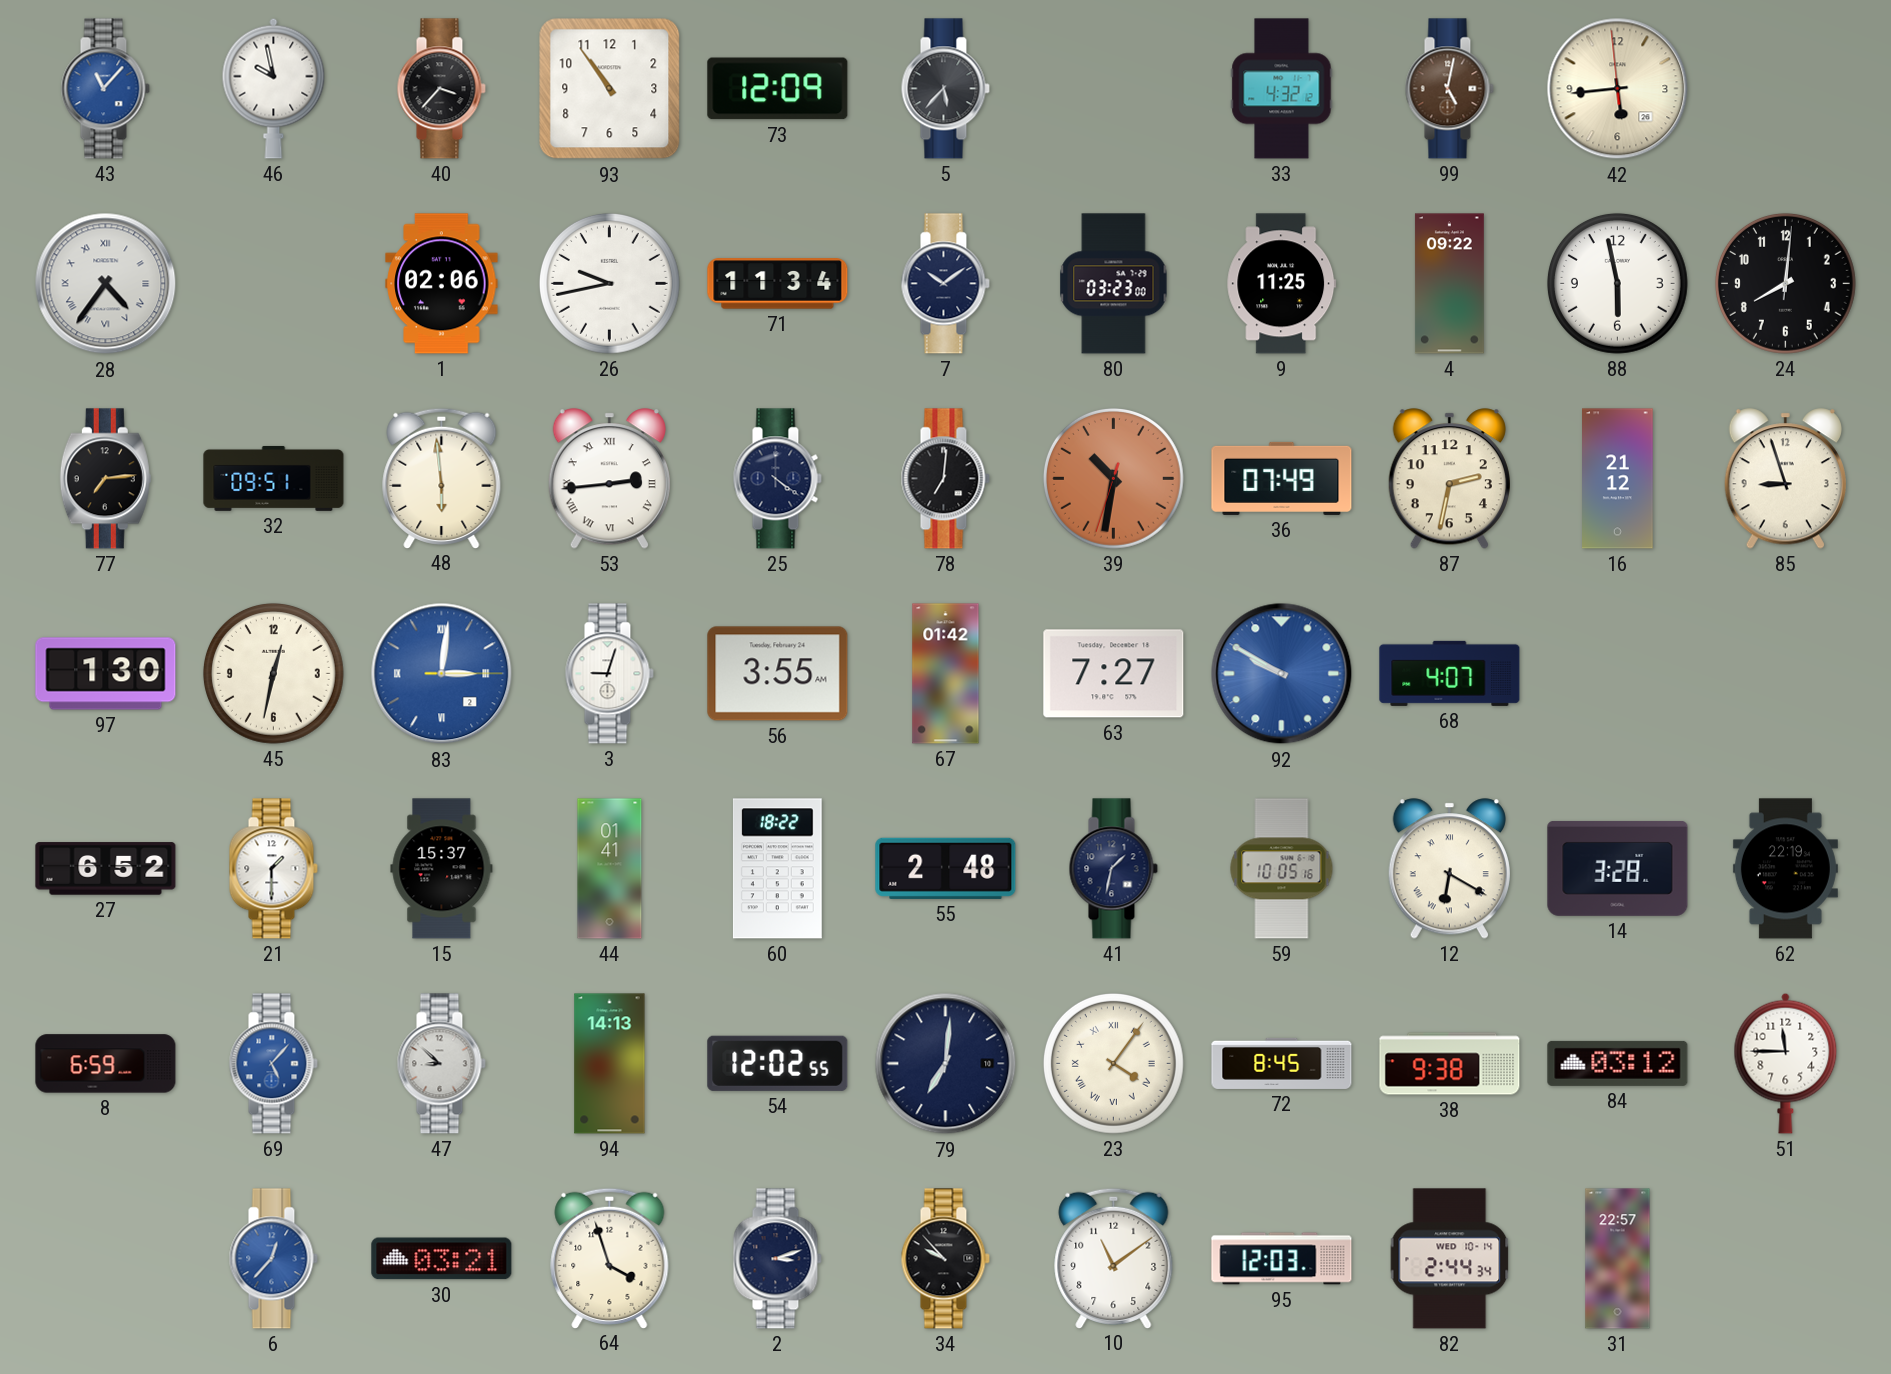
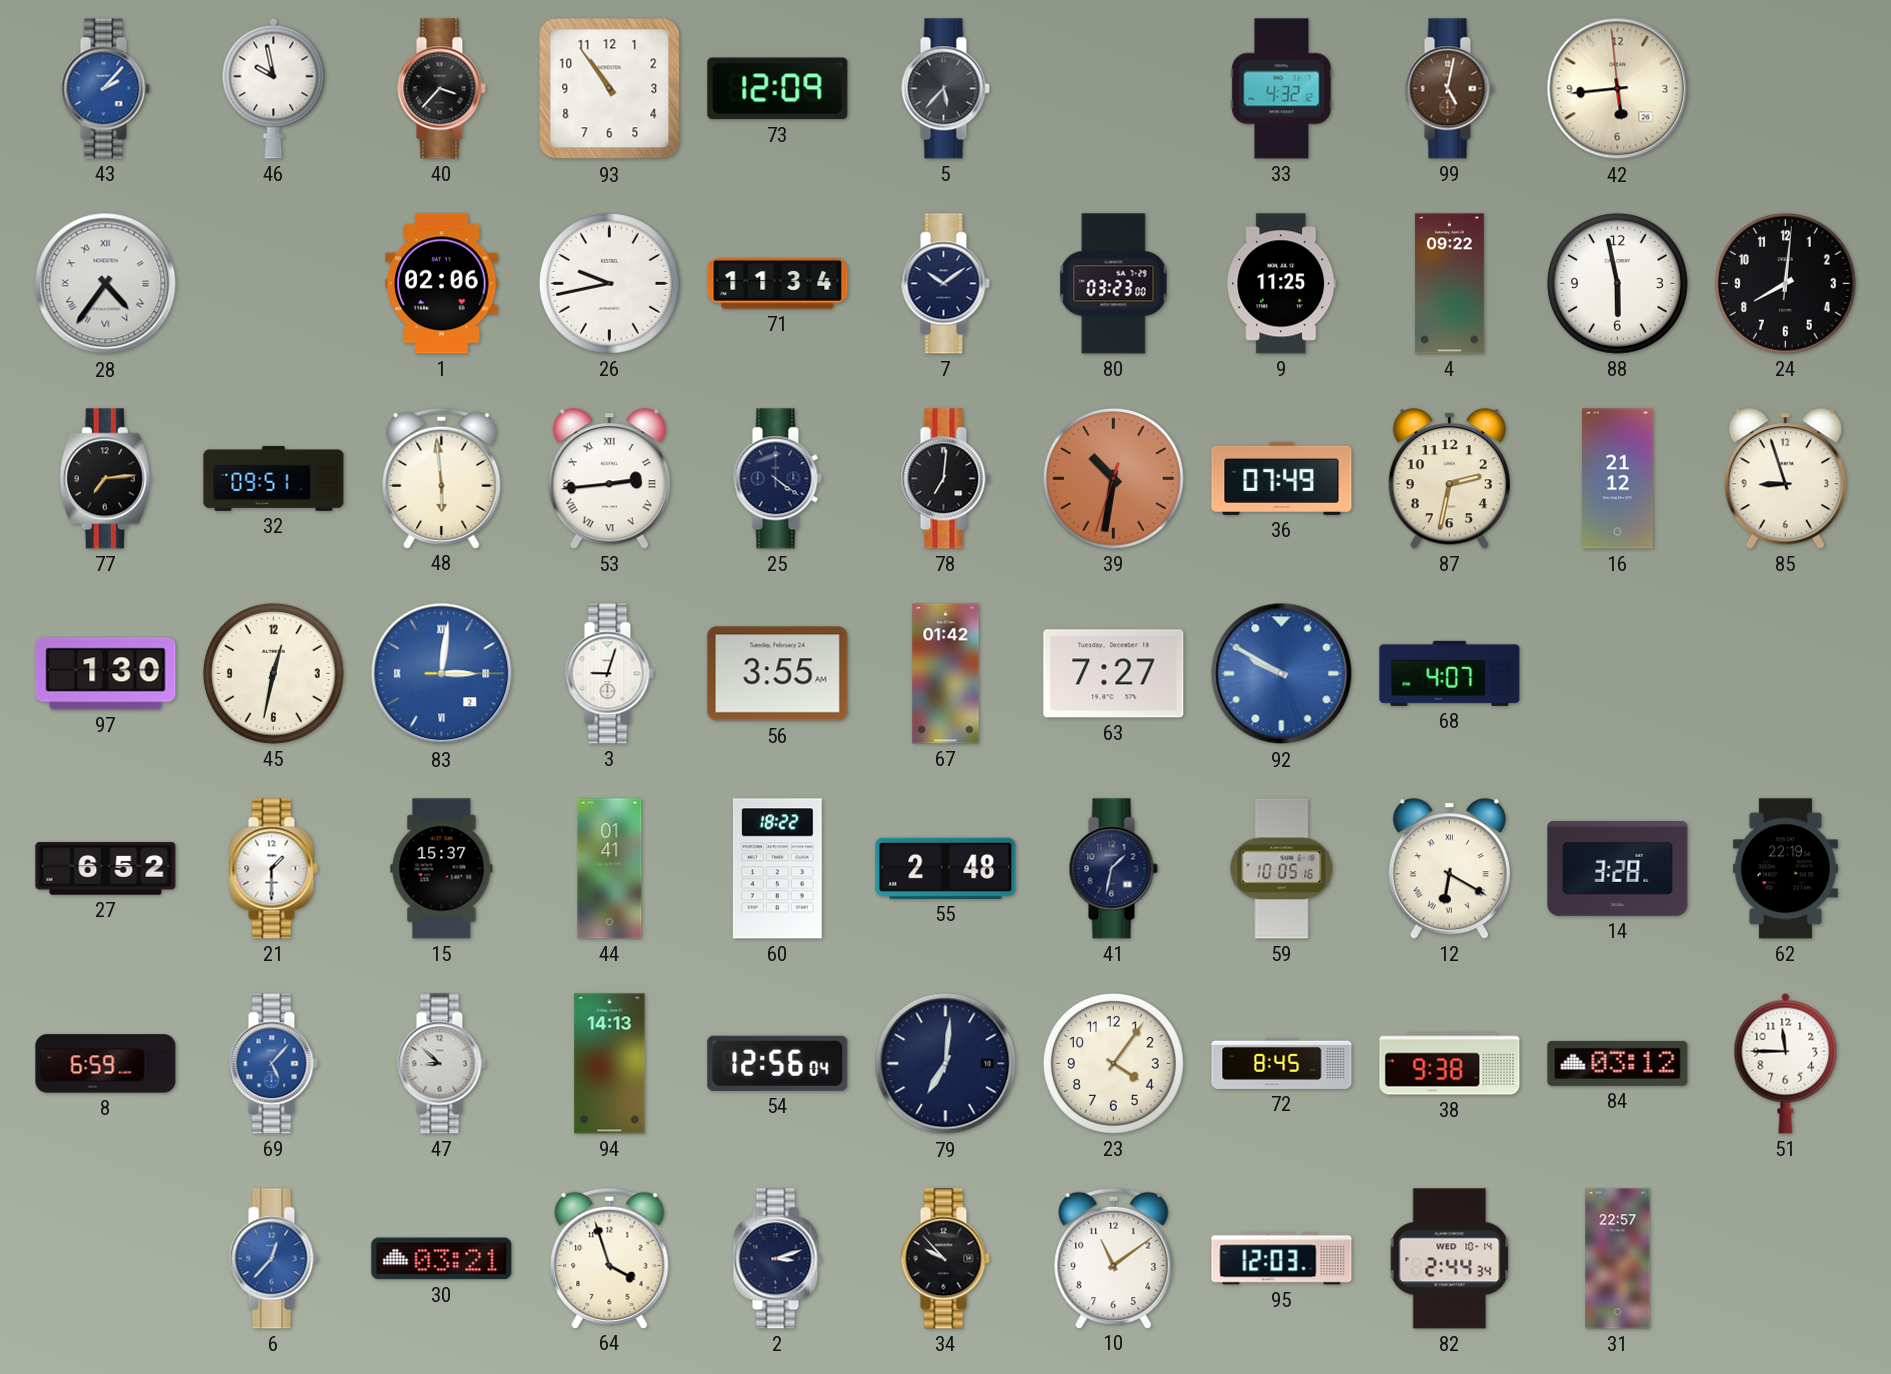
43: 11:07 -> 2:07 (105, 89)
54: 12:02 -> 12:56 (778, 1063)
23 numerals: Roman -> Arabic (1113, 1063)
